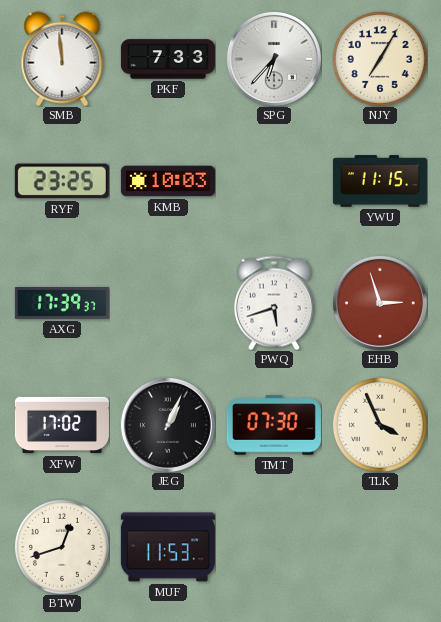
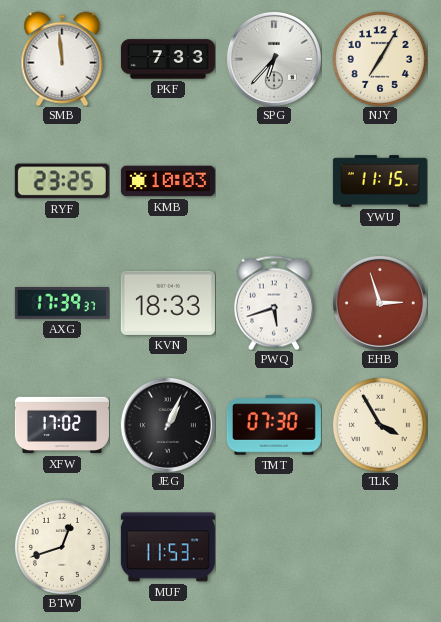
KVN: none -> 18:33 (168, 303)
TLK: 3:56 -> 3:55 (380, 425)
